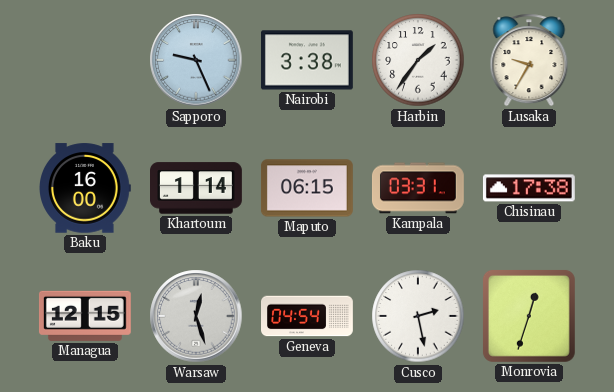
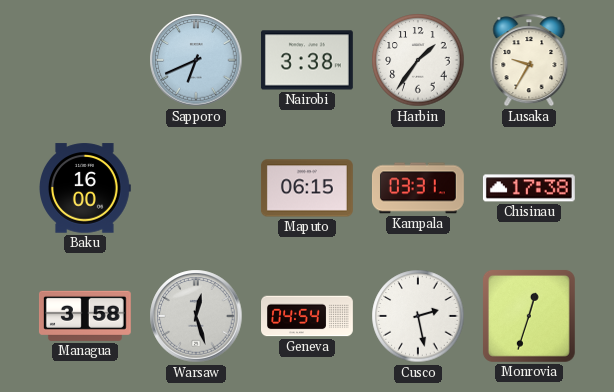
Sapporo: 9:26 -> 6:41 (196, 60)
Khartoum: 1:14 -> none (197, 188)
Managua: 12:15 -> 3:58 (85, 316)
